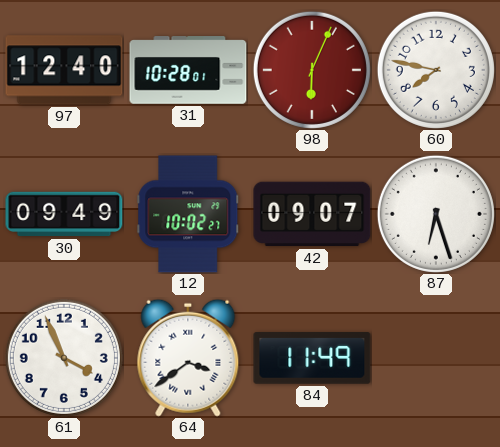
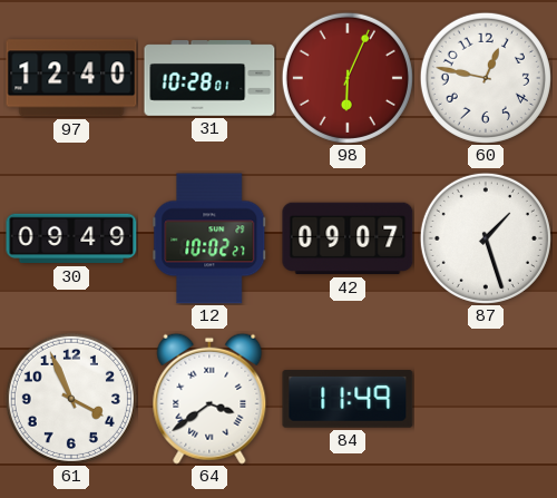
60: 7:47 -> 12:47 (486, 78)
87: 6:27 -> 1:27 (486, 238)
